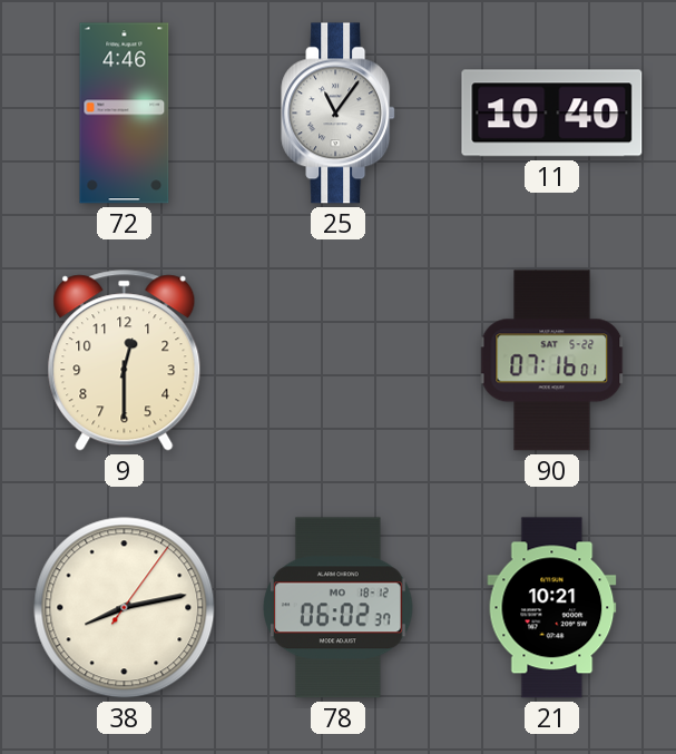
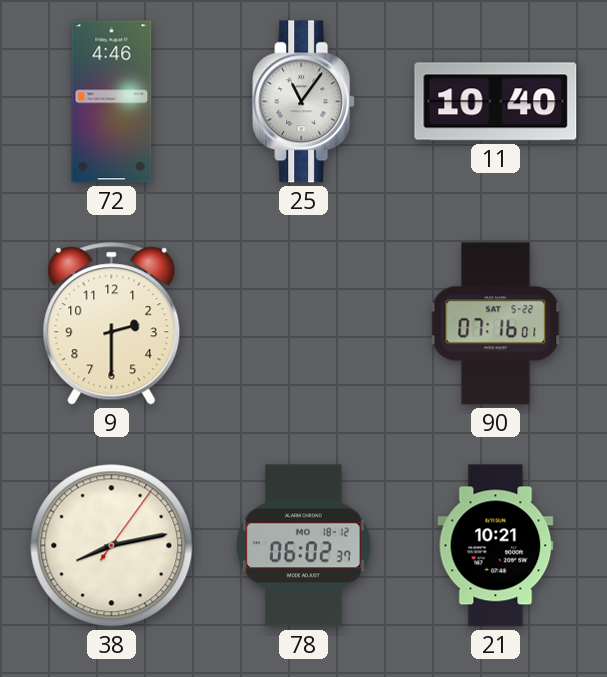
9: 12:30 -> 2:30 (112, 324)
